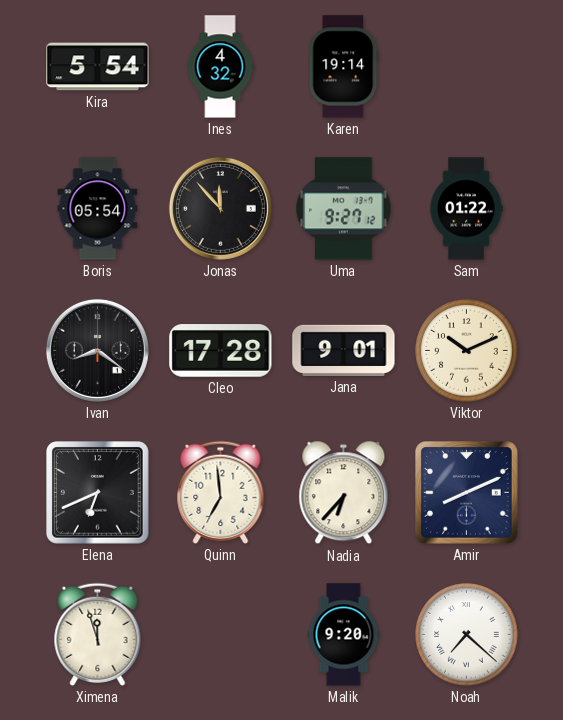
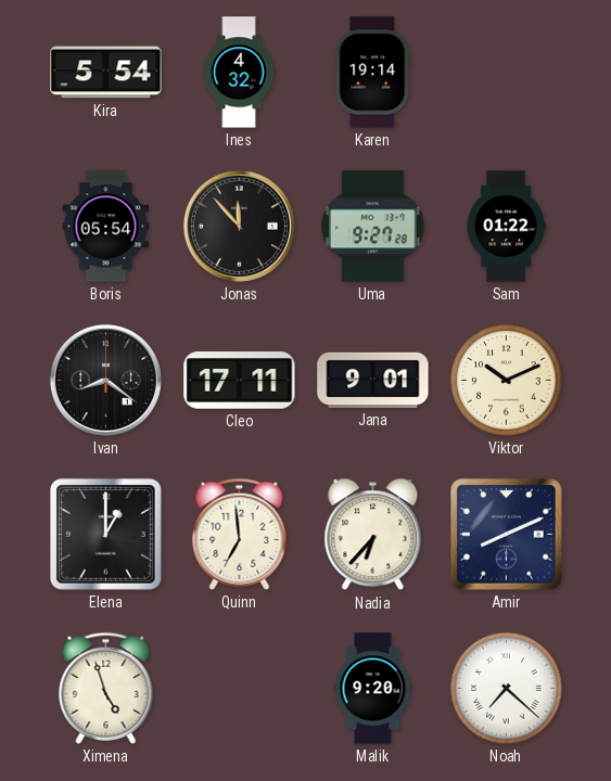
Uma: 9:27:12 -> 9:27:28 (373, 227)
Cleo: 17:28 -> 17:11 (240, 381)
Elena: 6:41 -> 1:00 (106, 535)
Ximena: 11:57 -> 4:57 (106, 688)
